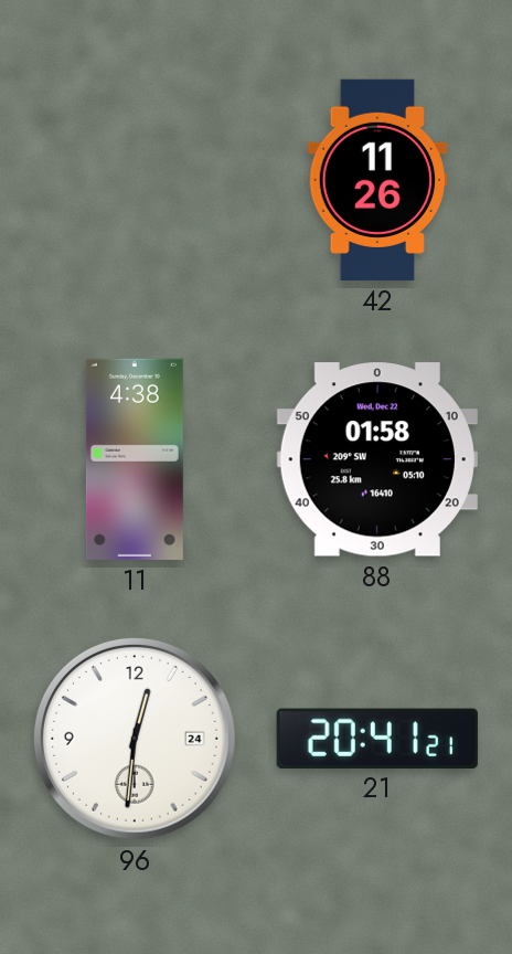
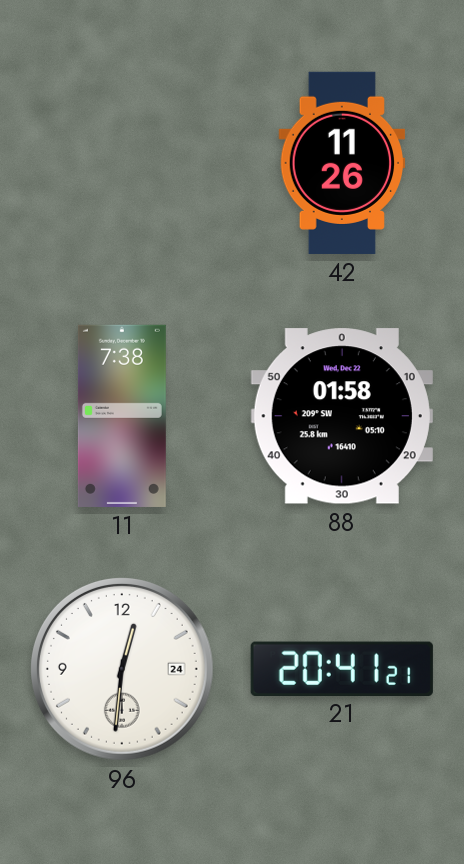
11: 4:38 -> 7:38 (122, 416)
